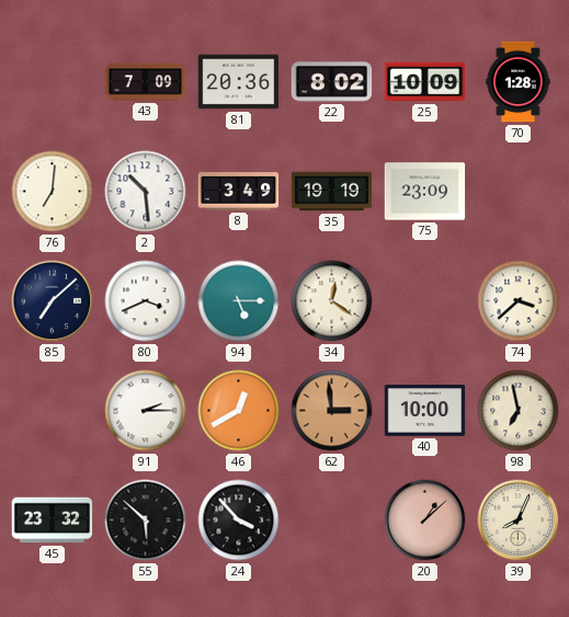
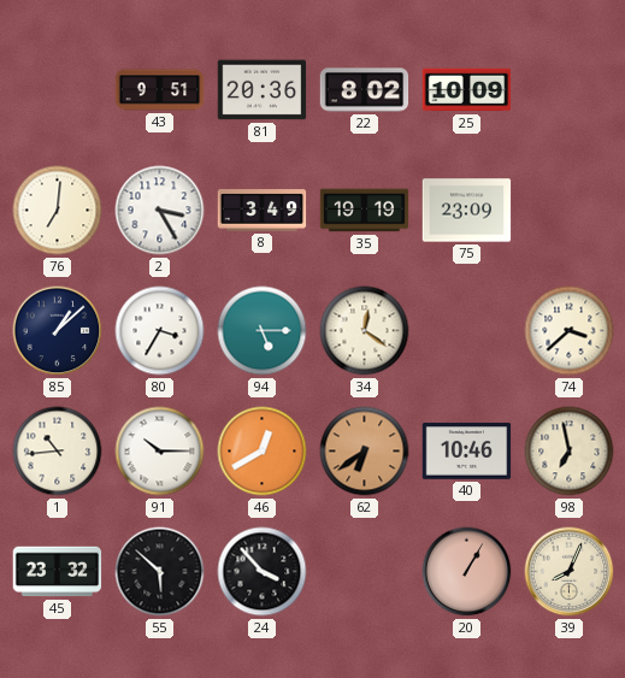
43: 7:09 -> 9:51 (160, 90)
70: 1:28 -> none (519, 82)
2: 10:29 -> 3:25 (160, 211)
85: 7:08 -> 1:08 (58, 331)
80: 3:41 -> 3:35 (160, 331)
1: none -> 10:44 (58, 452)
91: 2:15 -> 10:15 (160, 452)
62: 2:59 -> 6:39 (365, 452)
40: 10:00 -> 10:46 (467, 452)
20: 1:08 -> 1:05 (467, 572)
